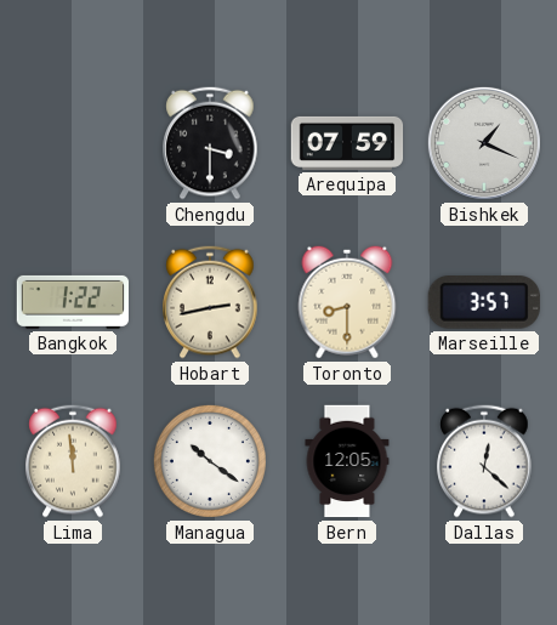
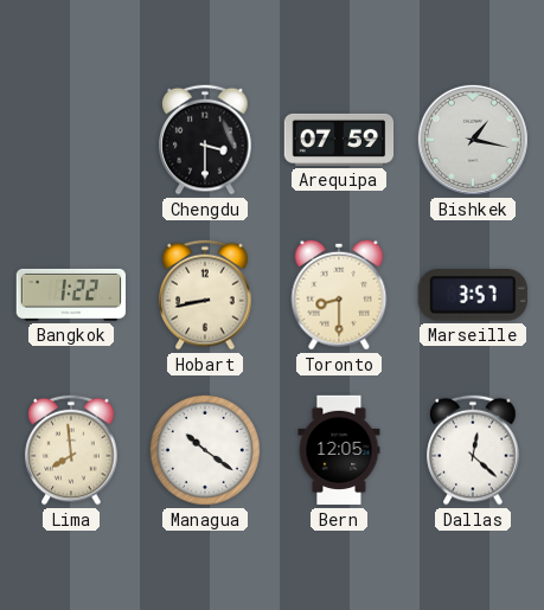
Bishkek: 1:19 -> 1:17 (473, 140)
Hobart: 2:43 -> 8:43 (205, 295)
Lima: 11:59 -> 7:59 (71, 450)
